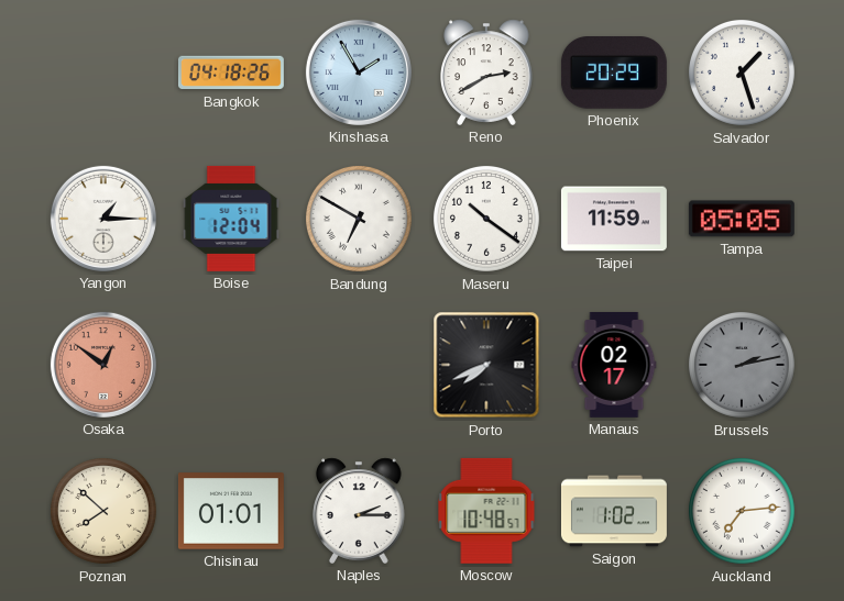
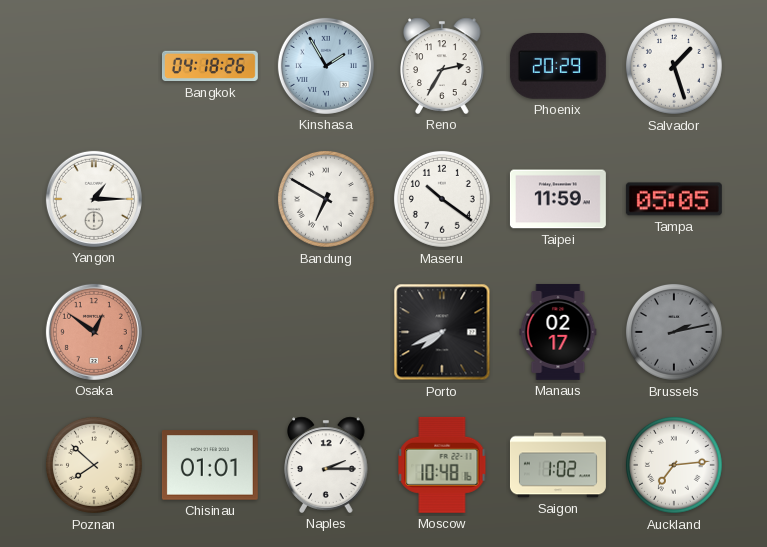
Reno: 2:40 -> 2:35 (442, 66)
Boise: 12:04 -> none (231, 219)
Moscow: 10:48:57 -> 10:48:16 (442, 465)
